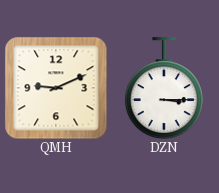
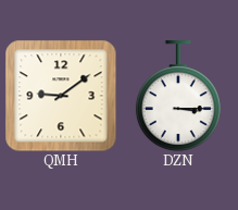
QMH: 9:11 -> 9:09 (61, 96)
